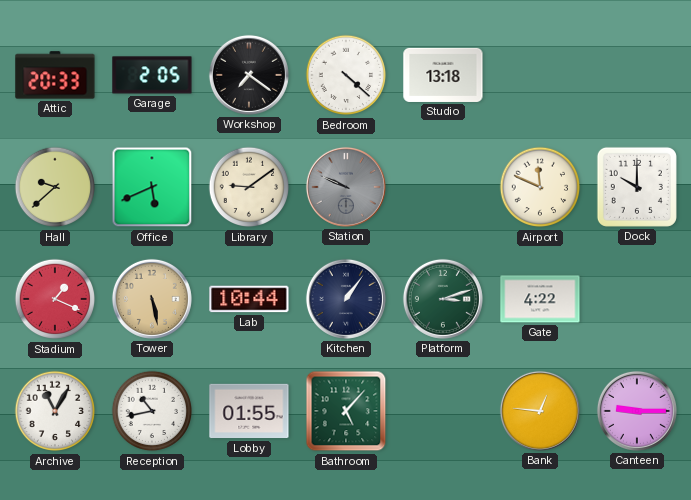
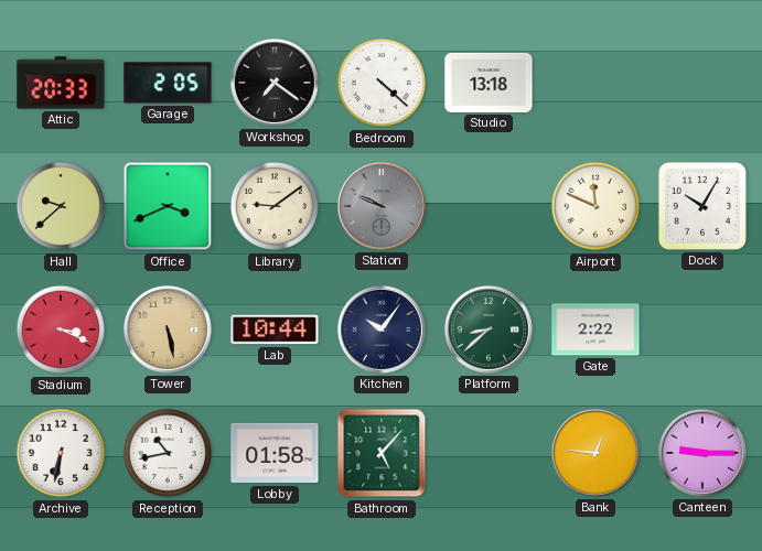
Office: 5:41 -> 3:41 (168, 206)
Dock: 10:00 -> 10:05 (702, 206)
Stadium: 1:19 -> 3:19 (61, 329)
Kitchen: 1:06 -> 10:06 (382, 329)
Platform: 3:12 -> 8:38 (489, 329)
Gate: 4:22 -> 2:22 (595, 329)
Archive: 11:05 -> 6:32 (61, 453)
Lobby: 01:55 -> 01:58 (275, 453)
